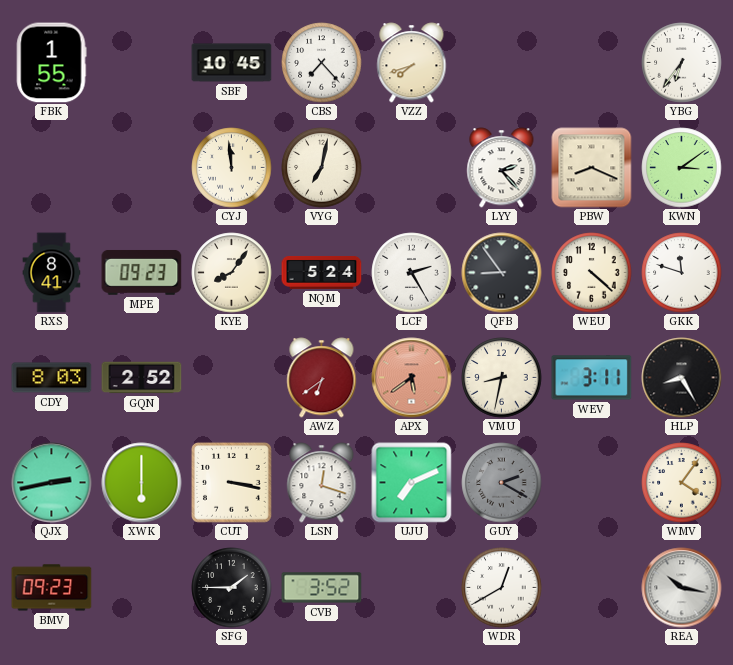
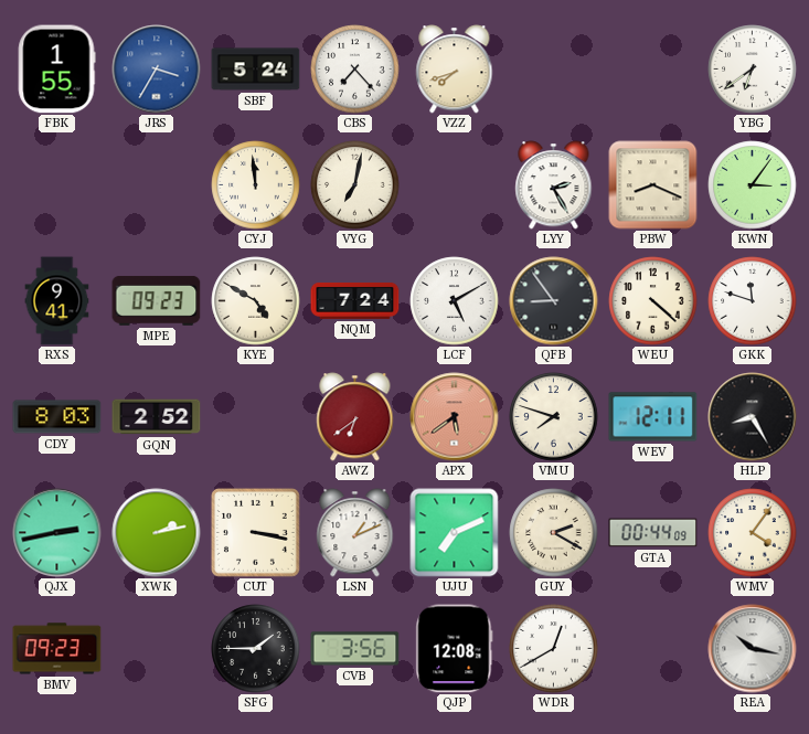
JRS: none -> 3:35 (157, 70)
SBF: 10:45 -> 5:24 (256, 70)
YBG: 6:36 -> 6:39 (753, 70)
LYY: 2:23 -> 2:25 (554, 185)
KWN: 3:09 -> 3:06 (753, 185)
RXS: 8:41 -> 9:41 (57, 301)
KYE: 8:06 -> 4:50 (256, 301)
NQM: 5:24 -> 7:24 (355, 301)
LCF: 2:25 -> 5:10 (455, 301)
VMU: 8:32 -> 7:48 (554, 417)
WEV: 3:11 -> 12:11 (653, 417)
XWK: 6:00 -> 2:13 (157, 533)
LSN: 12:18 -> 1:11 (355, 533)
GUY dial: grey -> cream (554, 533)
GTA: none -> 00:44 (653, 533)
CVB: 3:52 -> 3:56 (355, 649)
QJP: none -> 12:08 (455, 649)
